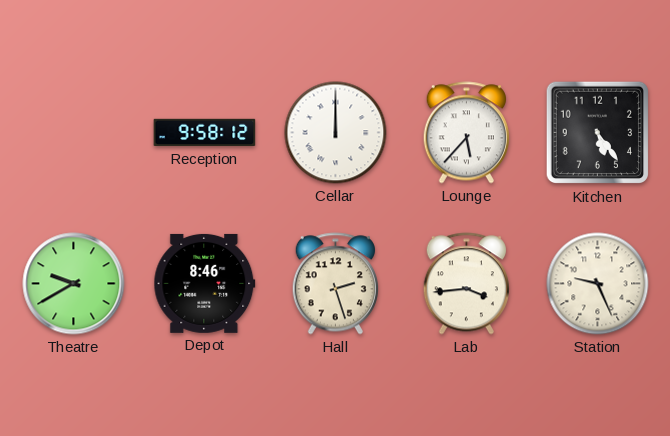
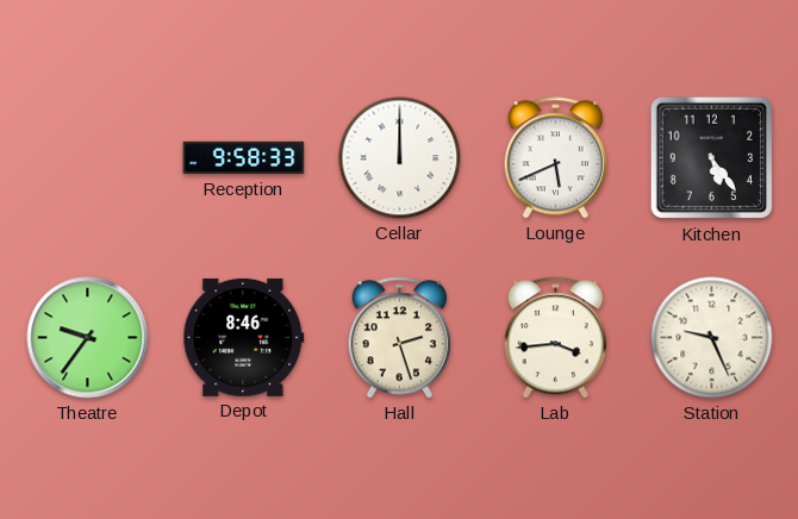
Reception: 9:58:12 -> 9:58:33 (244, 158)
Lounge: 5:37 -> 5:41 (555, 158)
Theatre: 9:40 -> 9:36 (88, 338)
